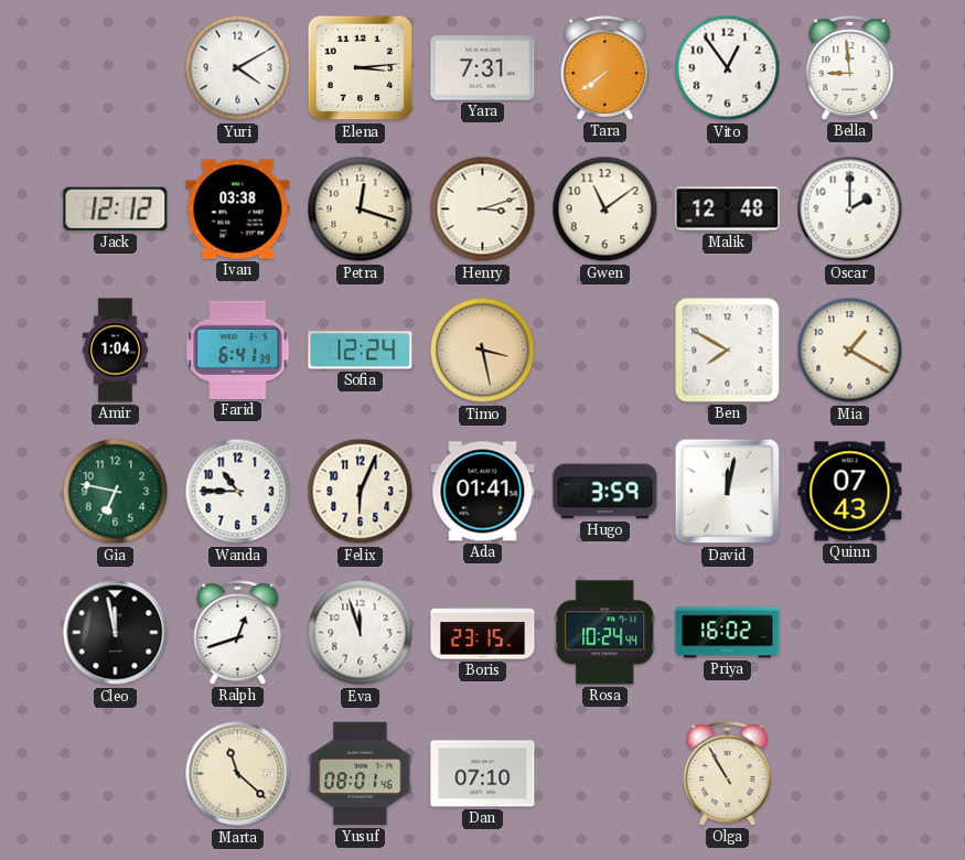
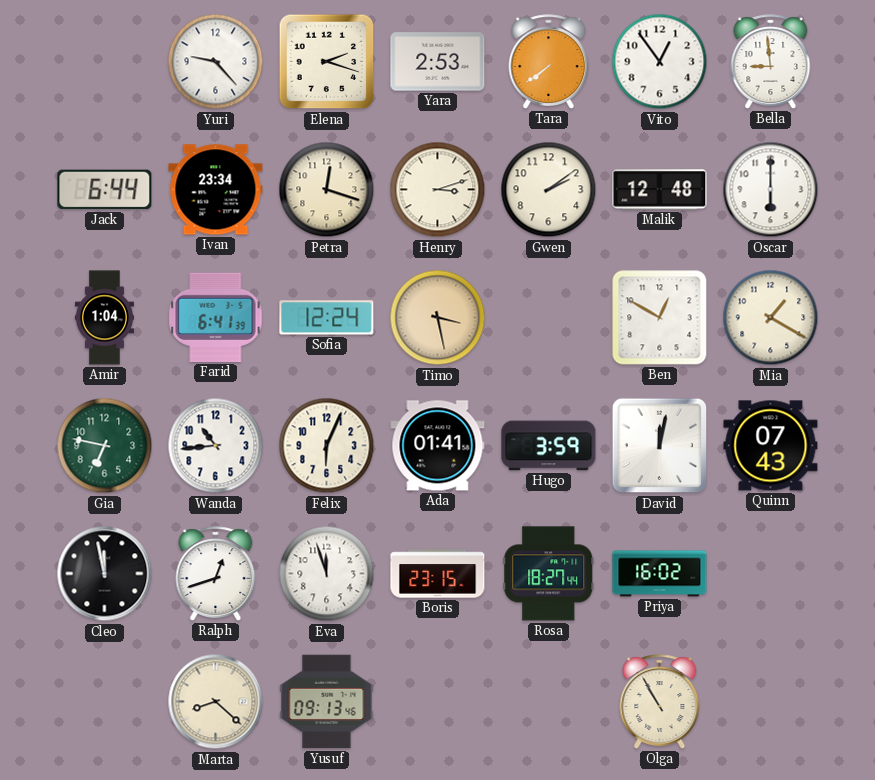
Yuri: 4:10 -> 9:23 (216, 62)
Elena: 3:14 -> 2:18 (327, 62)
Yara: 7:31 -> 2:53 (438, 62)
Jack: 12:12 -> 6:44 (105, 190)
Ivan: 03:38 -> 23:34 (216, 190)
Gwen: 11:09 -> 2:09 (549, 190)
Oscar: 2:00 -> 6:00 (771, 190)
Ben: 7:50 -> 12:50 (660, 318)
Wanda: 10:45 -> 10:44 (216, 446)
Rosa: 10:24 -> 18:27 (549, 574)
Marta: 11:22 -> 8:22 (216, 702)
Yusuf: 08:01 -> 09:13 (327, 702)
Dan: 07:10 -> none (483, 774)
